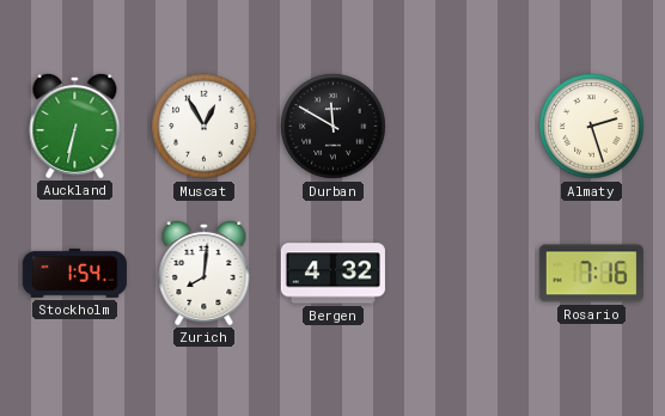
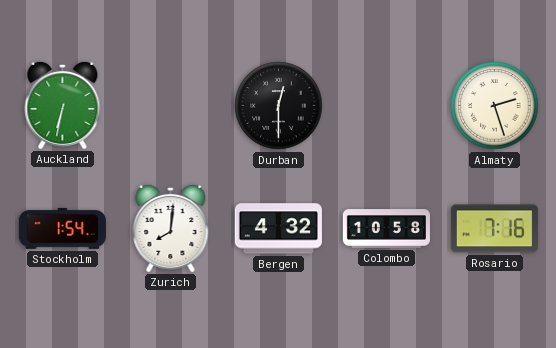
Muscat: 12:55 -> none (205, 127)
Durban: 11:50 -> 12:30 (279, 106)
Colombo: none -> 10:58 (386, 229)
